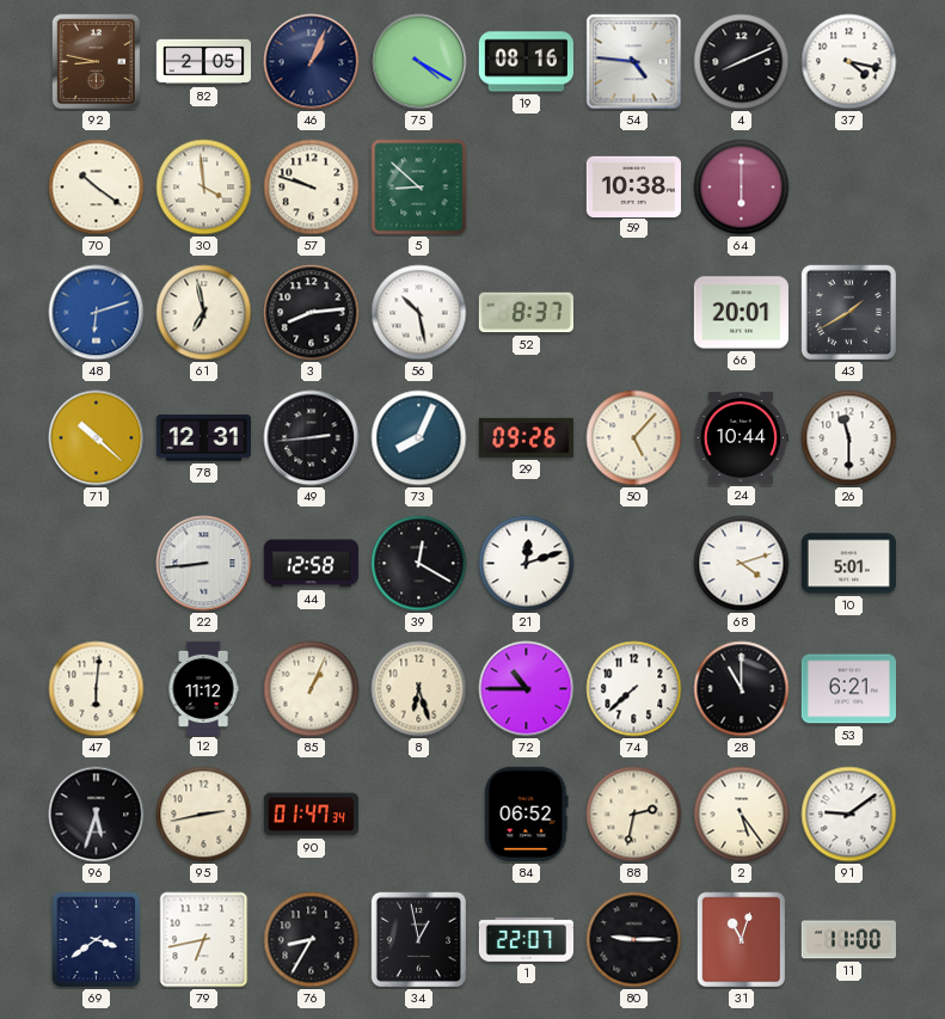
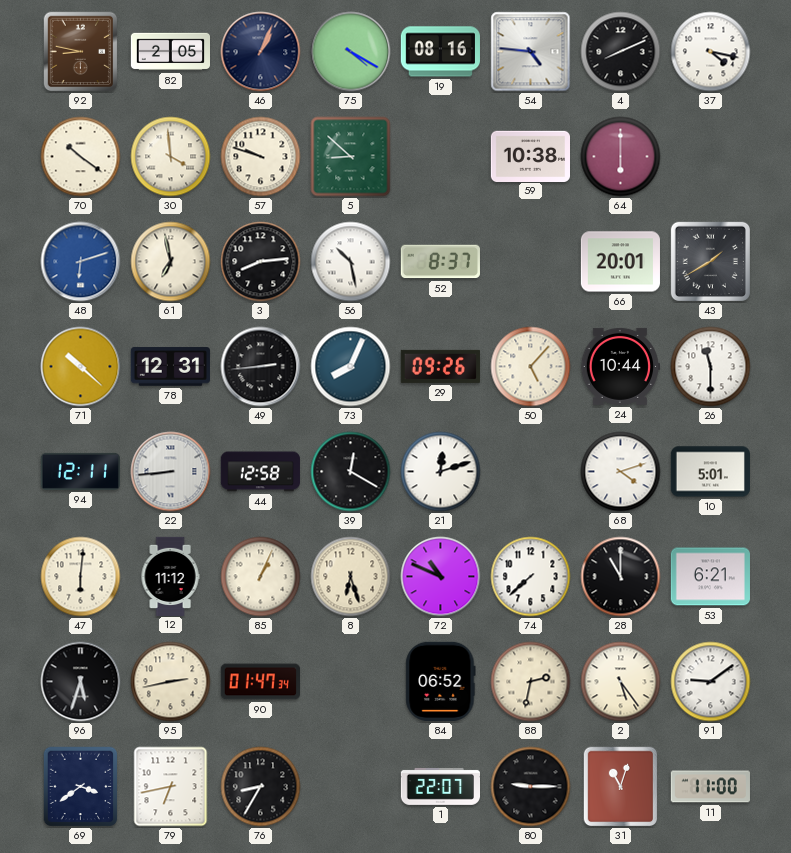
94: none -> 12:11 (80, 471)
72: 10:45 -> 10:49 (441, 577)
34: 12:58 -> none (418, 939)
